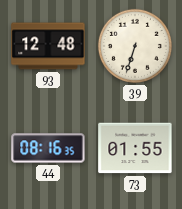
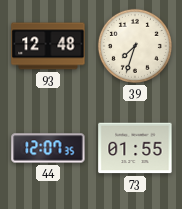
39: 6:33 -> 7:33 (135, 46)
44: 08:16 -> 12:07 (48, 148)
